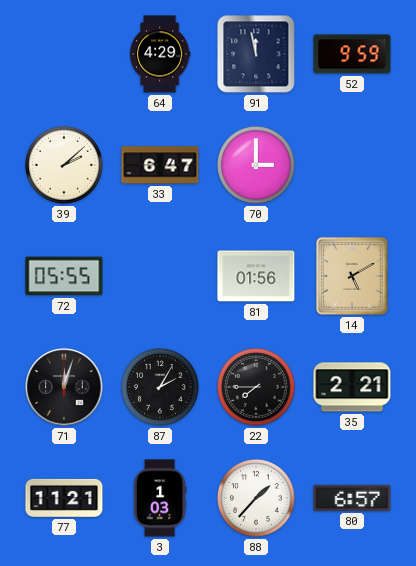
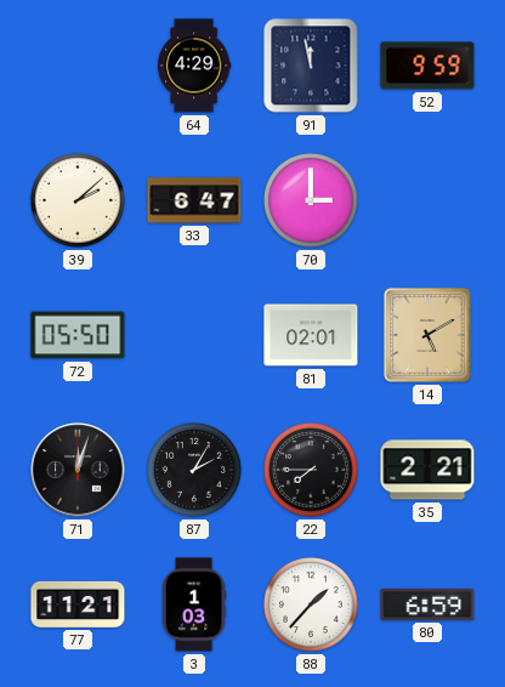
72: 05:55 -> 05:50 (78, 335)
81: 01:56 -> 02:01 (311, 335)
80: 6:57 -> 6:59 (427, 604)
